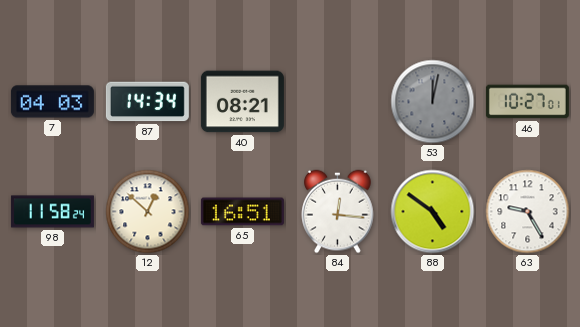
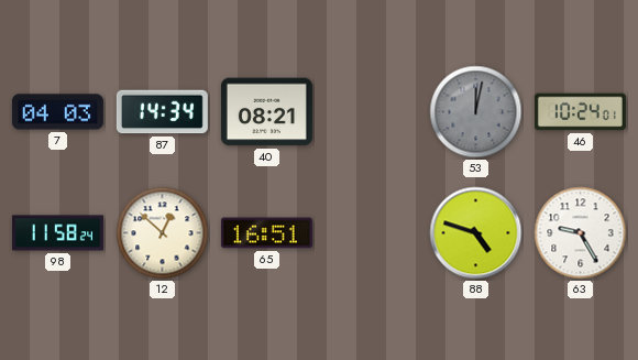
46: 10:27 -> 10:24 (580, 112)
84: 12:16 -> none (338, 212)
88: 4:51 -> 4:48 (476, 233)
